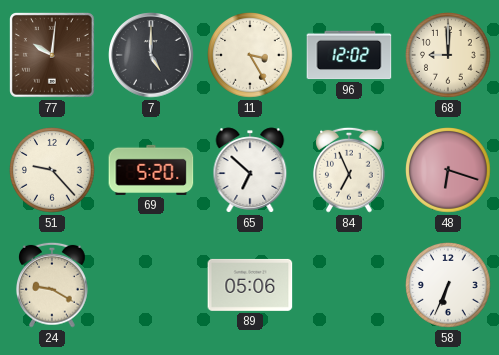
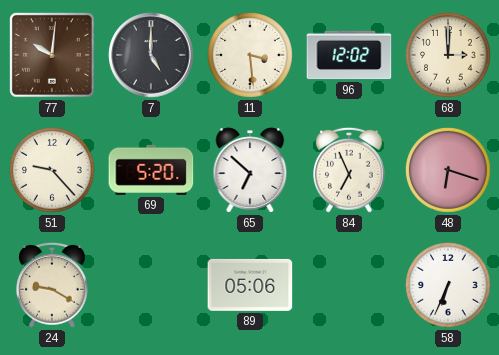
11: 3:25 -> 3:29 (251, 56)
68: 9:00 -> 3:00 (449, 56)
